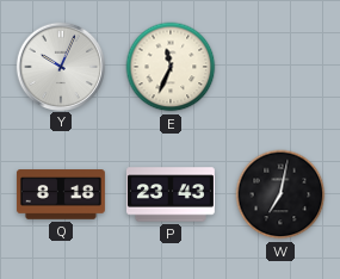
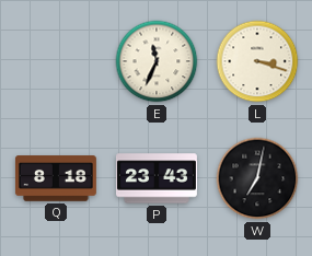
Y: 10:04 -> none (60, 66)
L: none -> 3:18 (257, 61)
